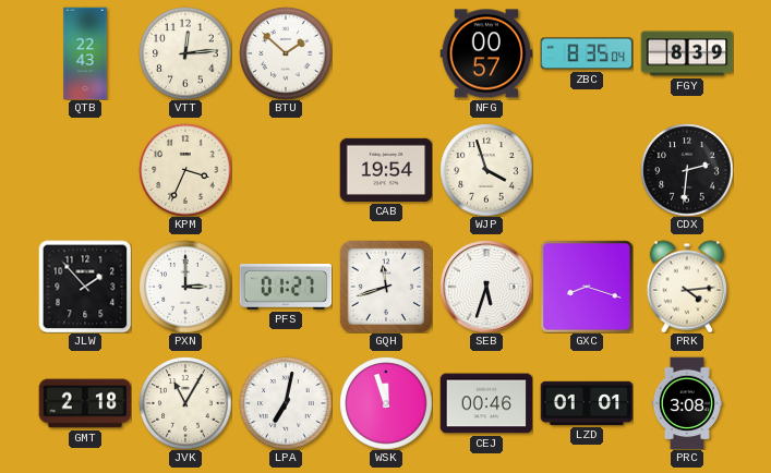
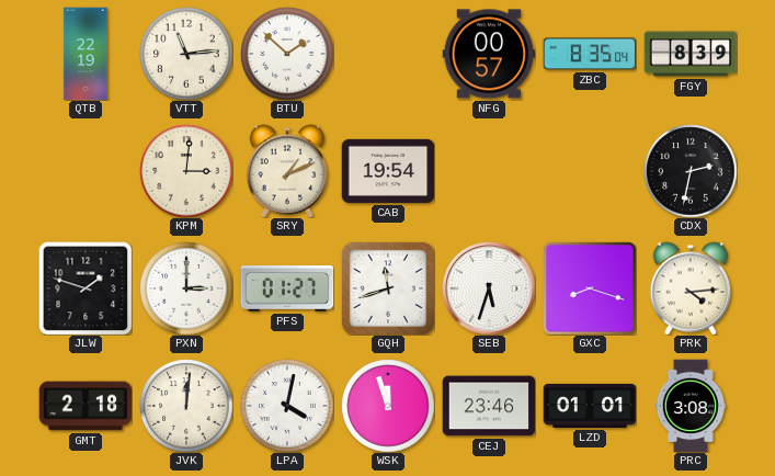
QTB: 22:43 -> 22:19 (86, 54)
VTT: 12:14 -> 11:14 (186, 54)
KPM: 3:34 -> 3:01 (186, 171)
SRY: none -> 1:11 (287, 171)
WJP: 3:57 -> none (486, 170)
CDX: 2:31 -> 2:32 (691, 171)
JLW: 1:53 -> 1:48 (86, 288)
JVK: 11:05 -> 12:01 (186, 406)
LPA: 7:02 -> 4:02 (287, 406)
CEJ: 00:46 -> 23:46 (489, 406)
